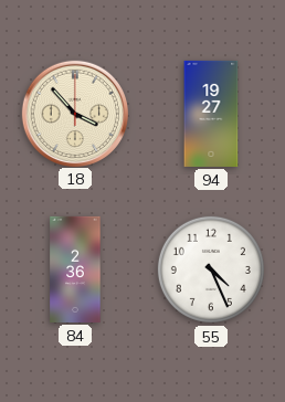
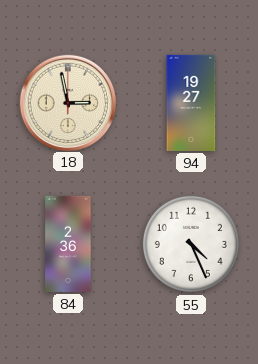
18: 3:53 -> 2:58 (67, 102)
